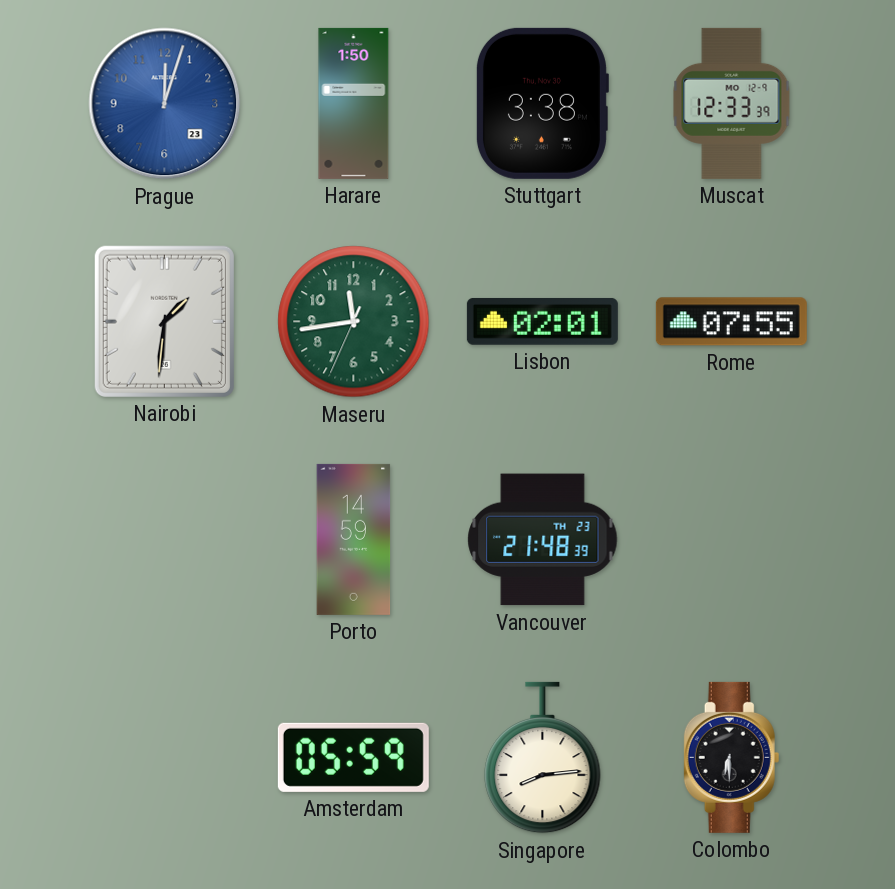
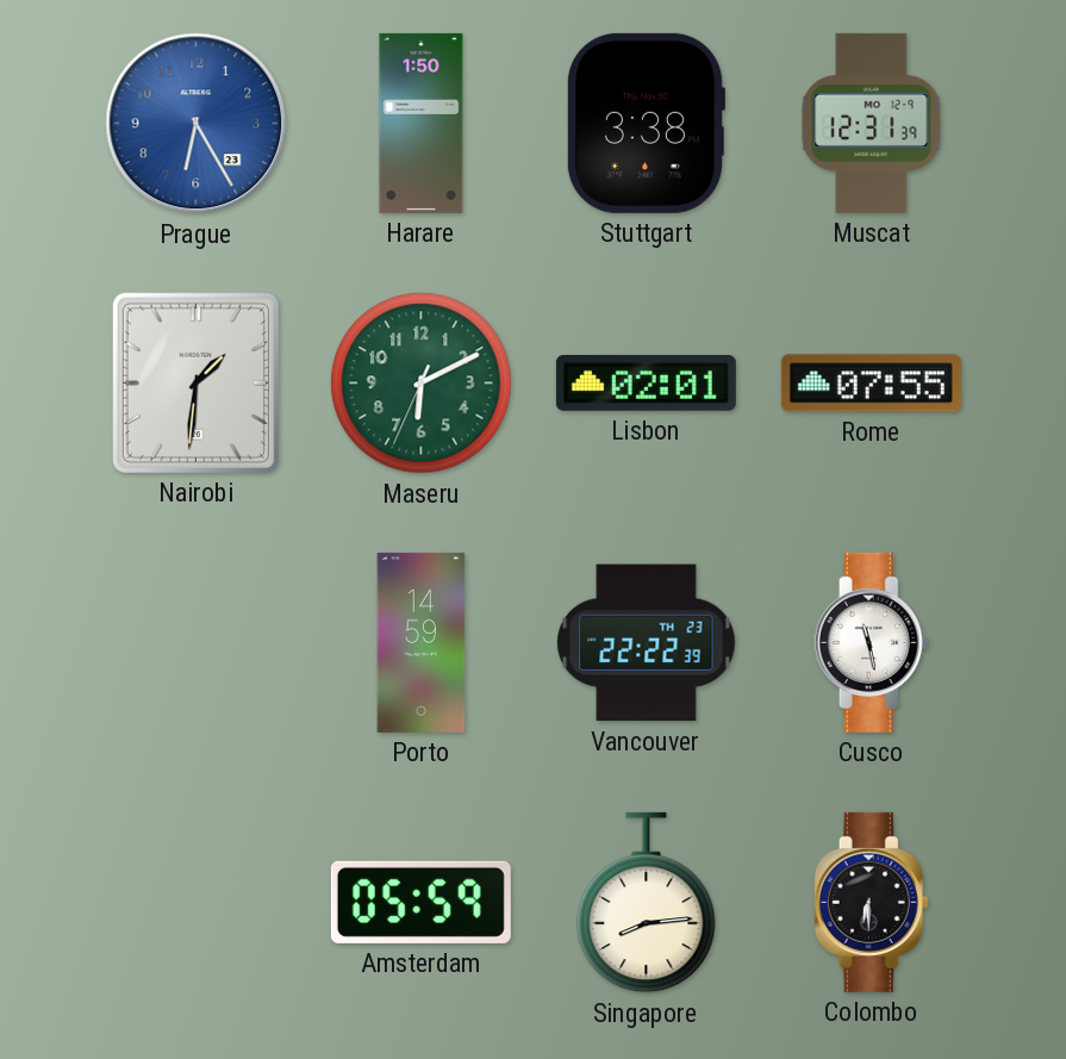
Prague: 12:03 -> 6:25 (197, 124)
Muscat: 12:33 -> 12:31 (872, 123)
Maseru: 11:43 -> 6:10 (422, 384)
Vancouver: 21:48 -> 22:22 (647, 643)
Cusco: none -> 11:28 (872, 642)
